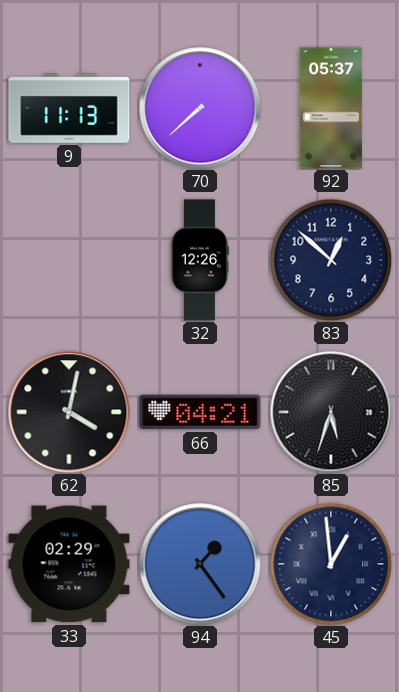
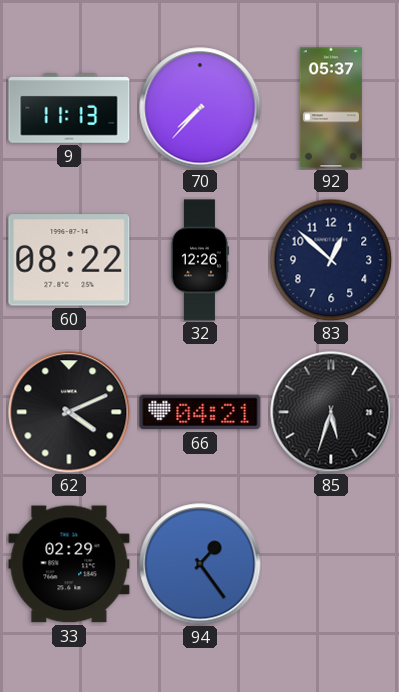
70: 7:38 -> 7:37 (200, 108)
60: none -> 08:22 (69, 260)
62: 4:02 -> 4:11 (69, 412)
45: 12:59 -> none (331, 564)
